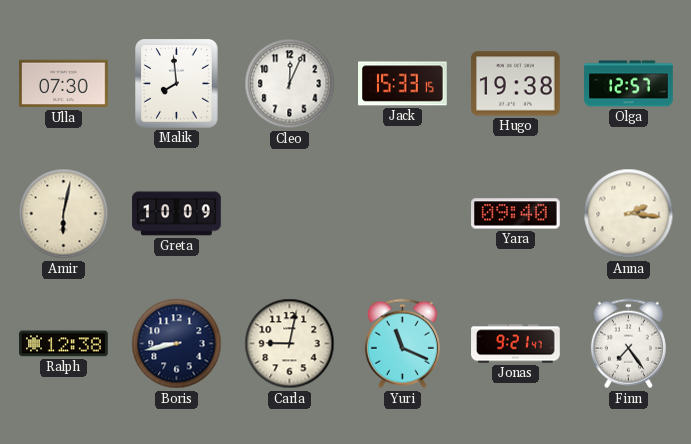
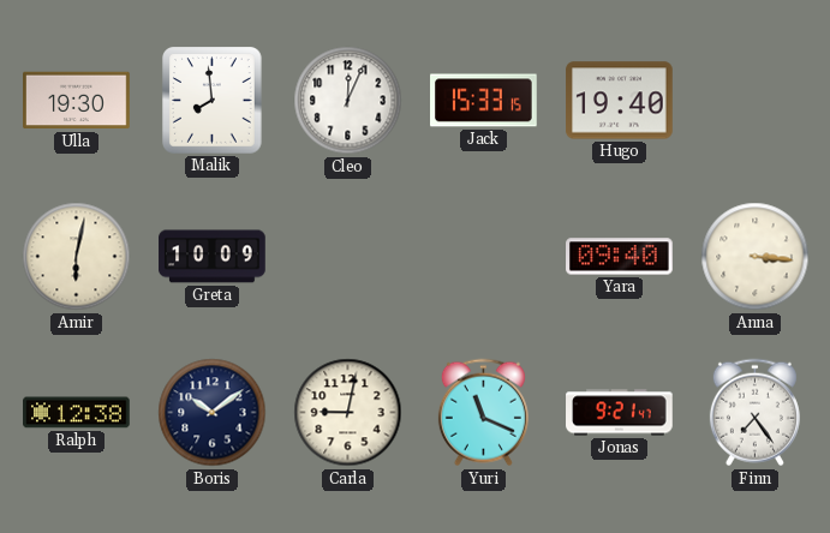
Ulla: 07:30 -> 19:30 (77, 101)
Hugo: 19:38 -> 19:40 (620, 101)
Olga: 12:57 -> none (629, 84)
Anna: 2:16 -> 3:16 (756, 257)
Boris: 8:43 -> 10:09 (213, 413)
